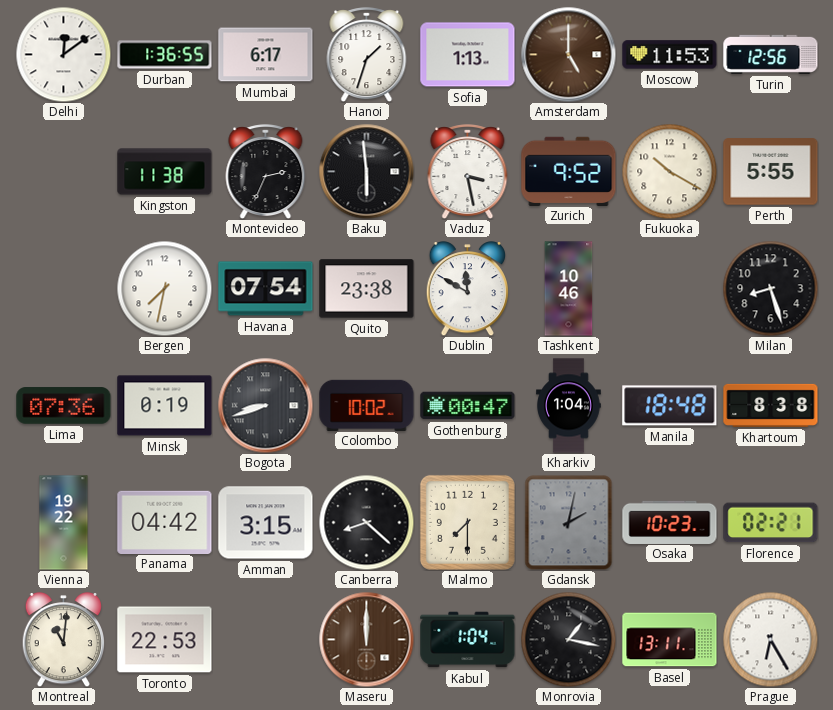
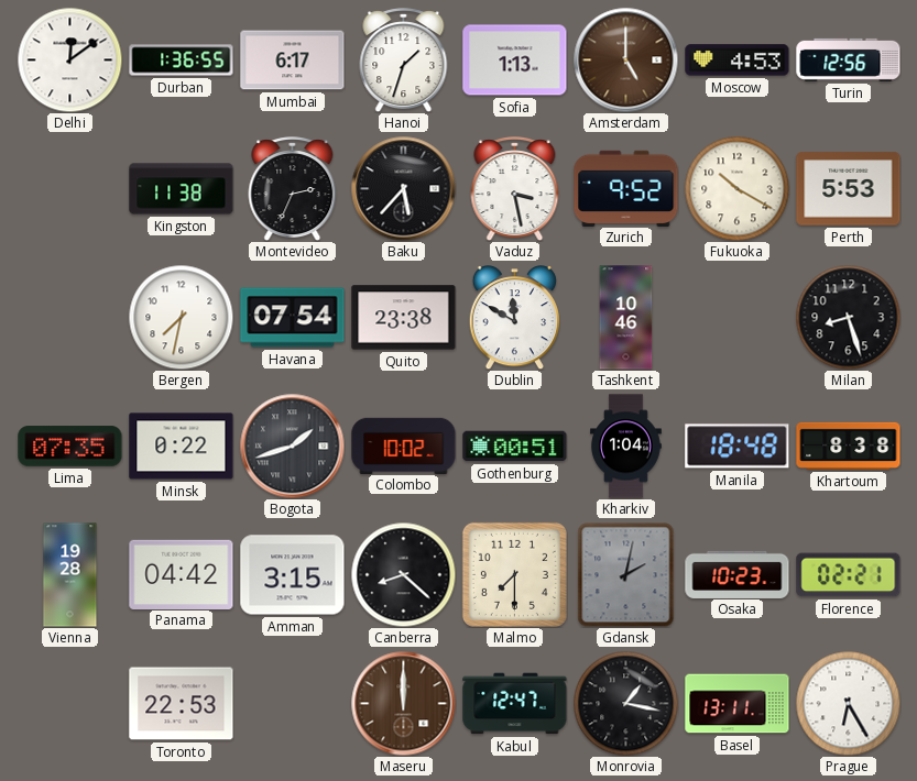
Moscow: 11:53 -> 4:53 (738, 61)
Baku: 5:59 -> 5:37 (403, 188)
Perth: 5:55 -> 5:53 (849, 189)
Lima: 07:36 -> 07:35 (70, 447)
Minsk: 0:19 -> 0:22 (182, 447)
Bogota: 8:42 -> 1:42 (292, 446)
Gothenburg: 00:47 -> 00:51 (515, 447)
Vienna: 19:22 -> 19:28 (70, 575)
Montreal: 11:01 -> none (63, 640)
Kabul: 1:04 -> 12:47 (515, 704)
